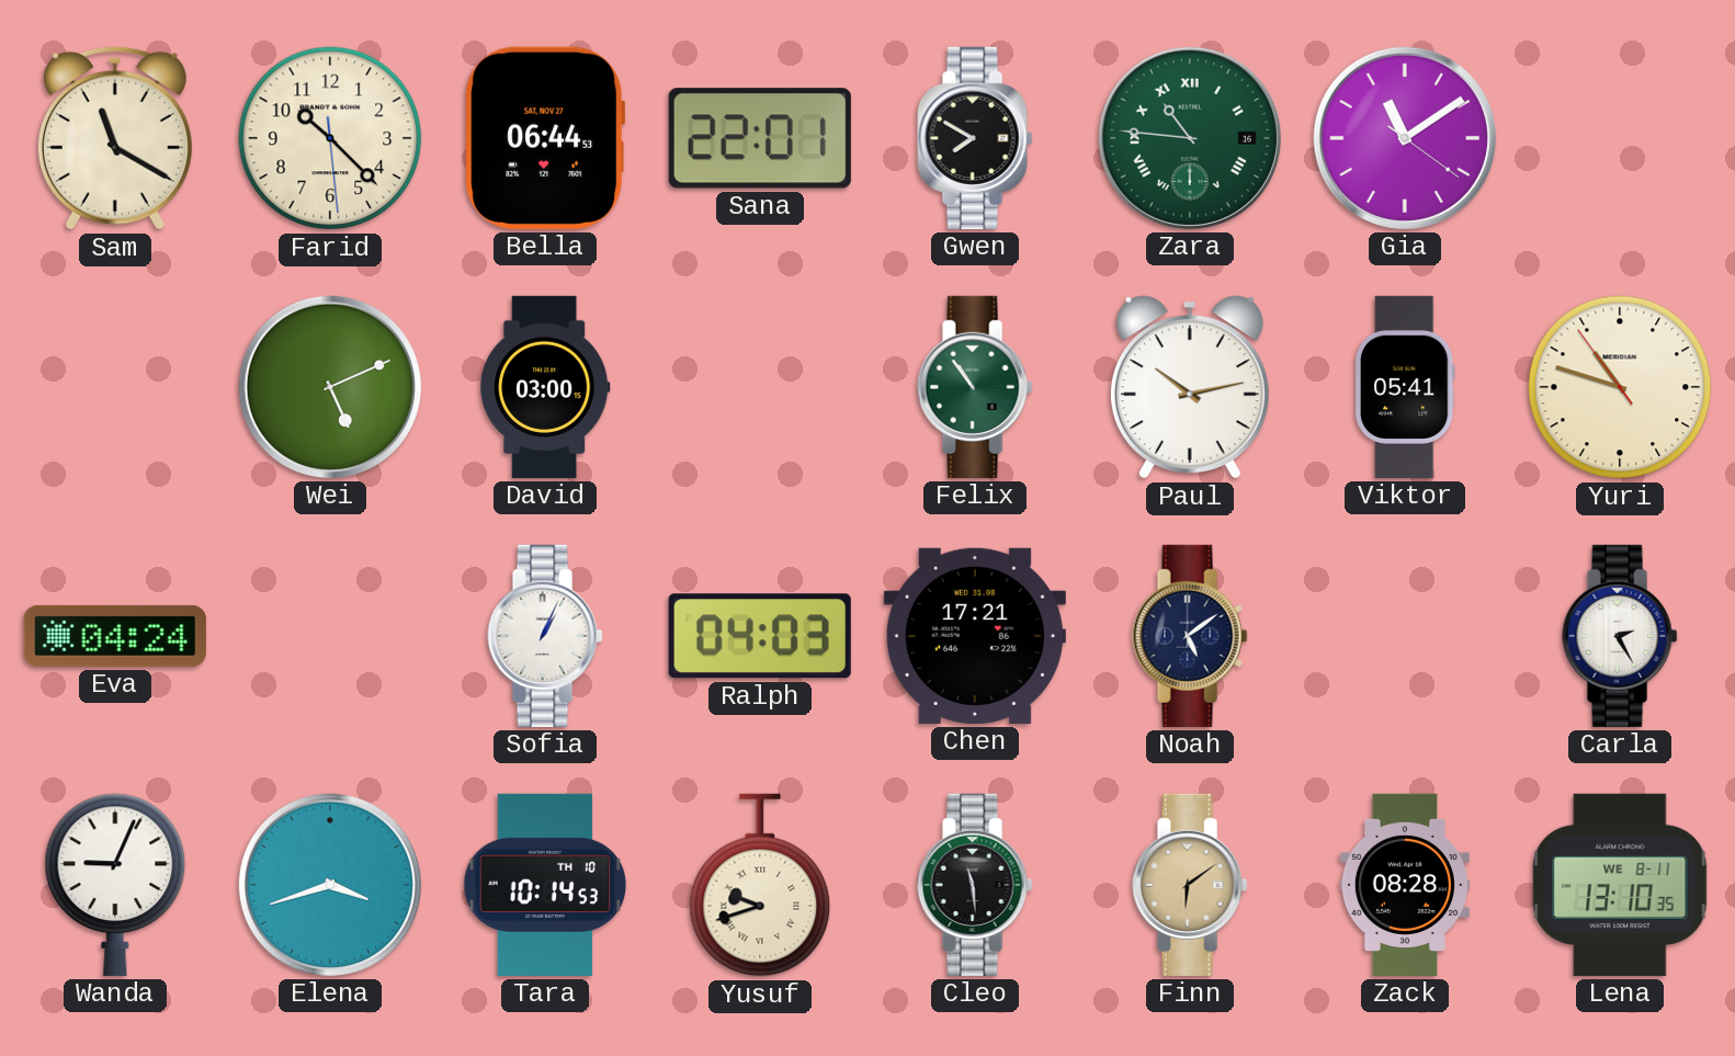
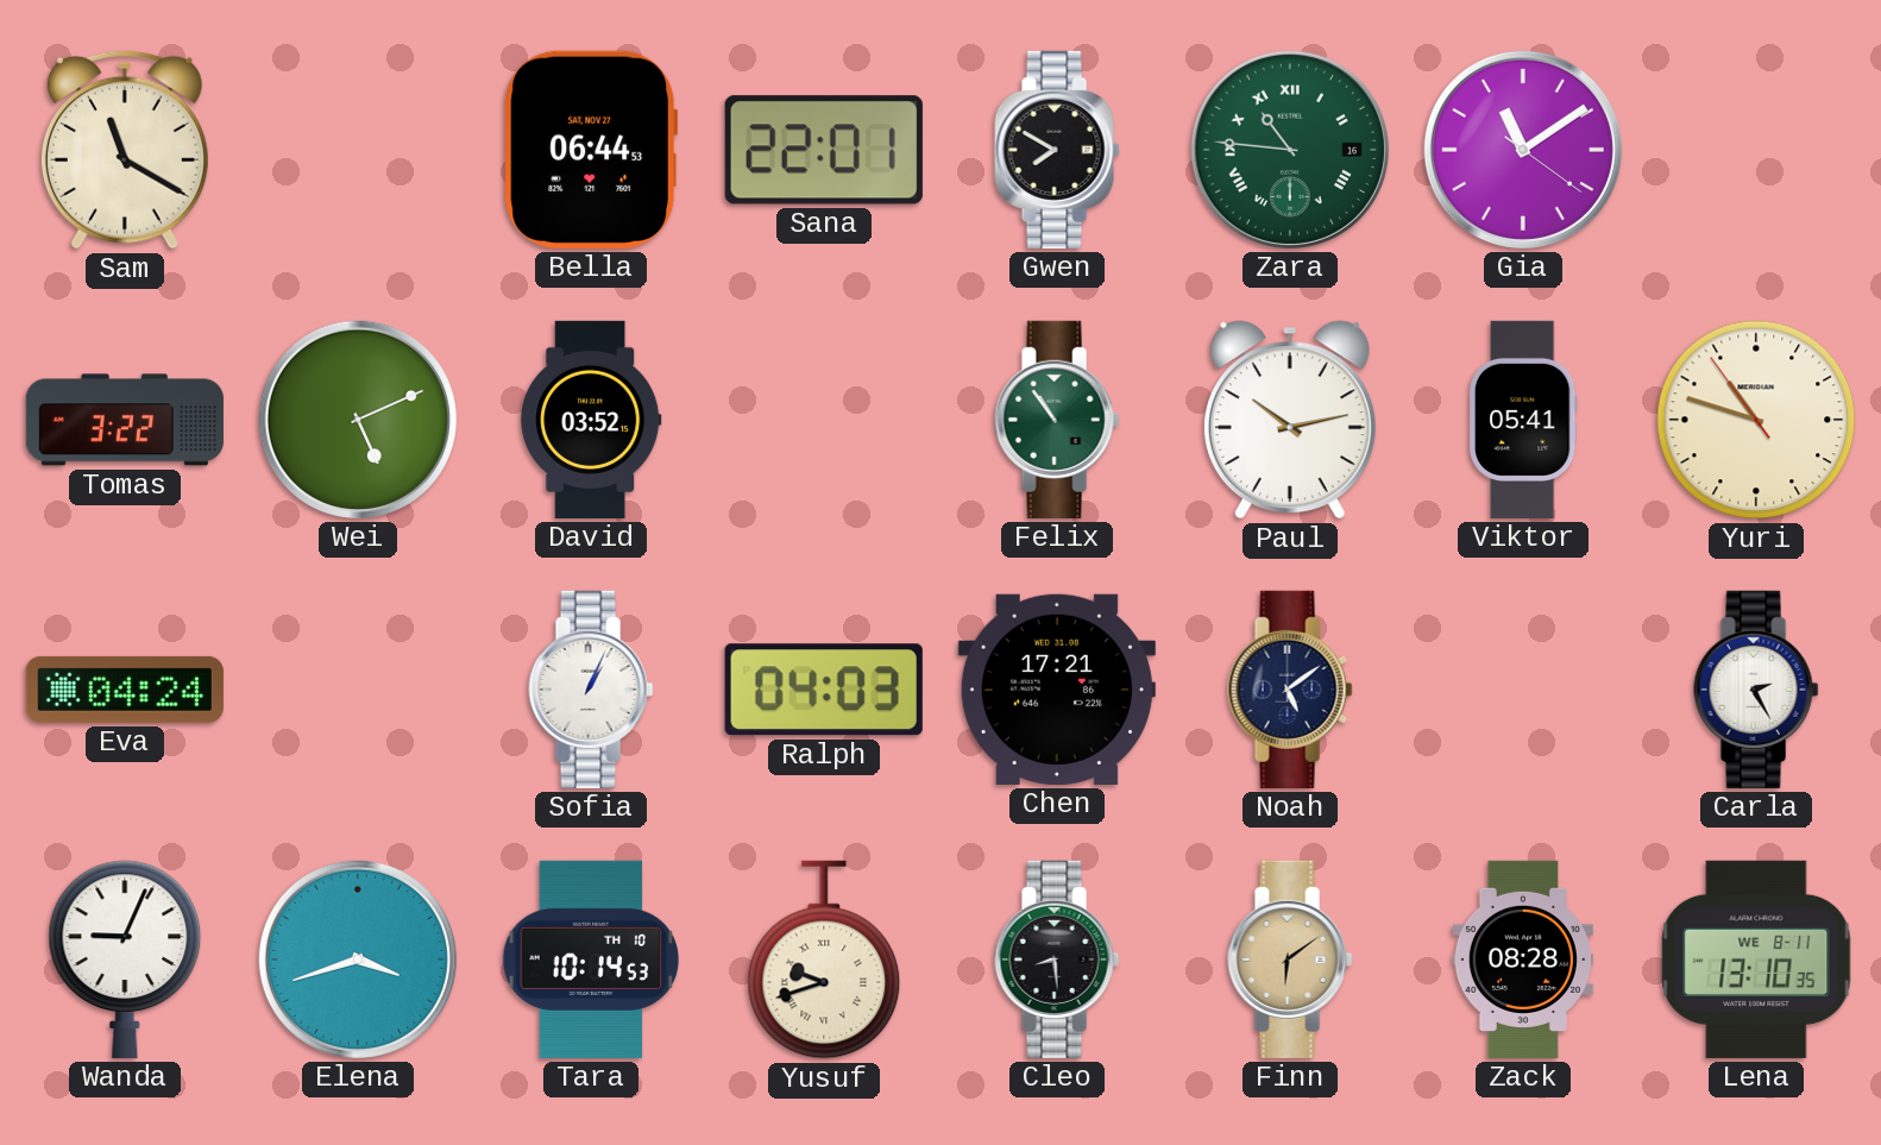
Farid: 10:22 -> none (330, 138)
Tomas: none -> 3:22 (125, 420)
David: 03:00 -> 03:52 (591, 420)
Cleo: 11:29 -> 8:29 (1057, 960)
